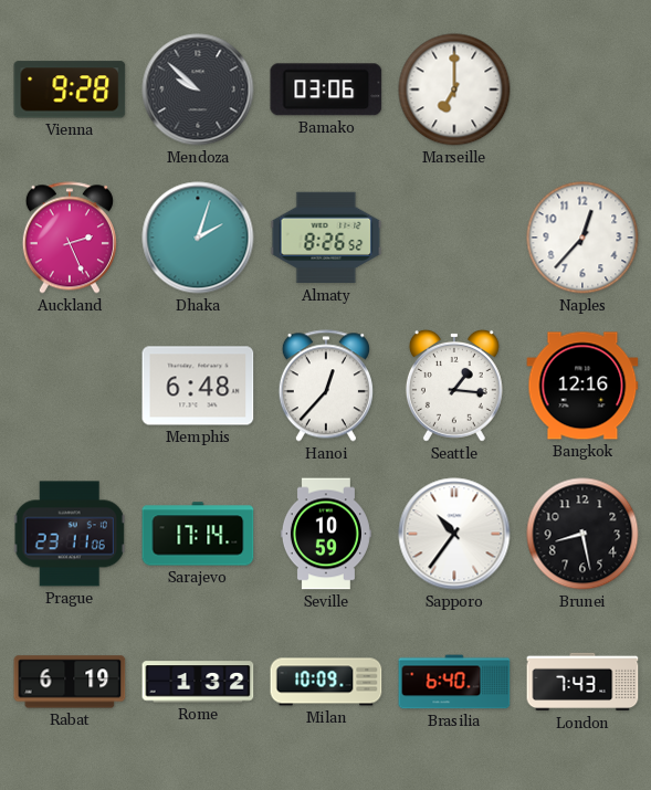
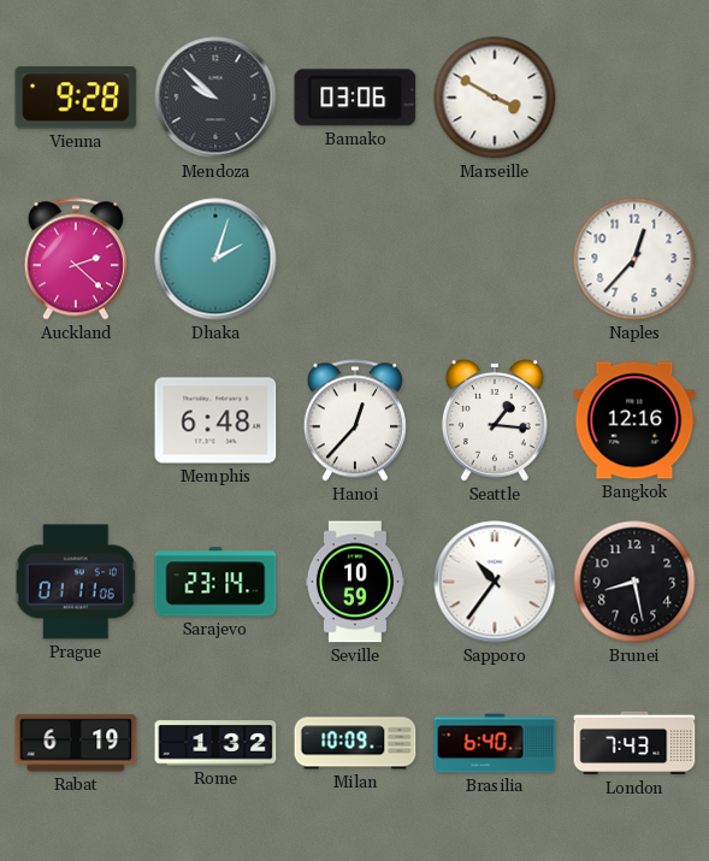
Marseille: 7:00 -> 3:50 (495, 98)
Auckland: 2:26 -> 2:22 (76, 259)
Almaty: 8:26 -> none (326, 238)
Prague: 23:11 -> 01:11 (76, 582)
Sarajevo: 17:14 -> 23:14 (215, 582)
